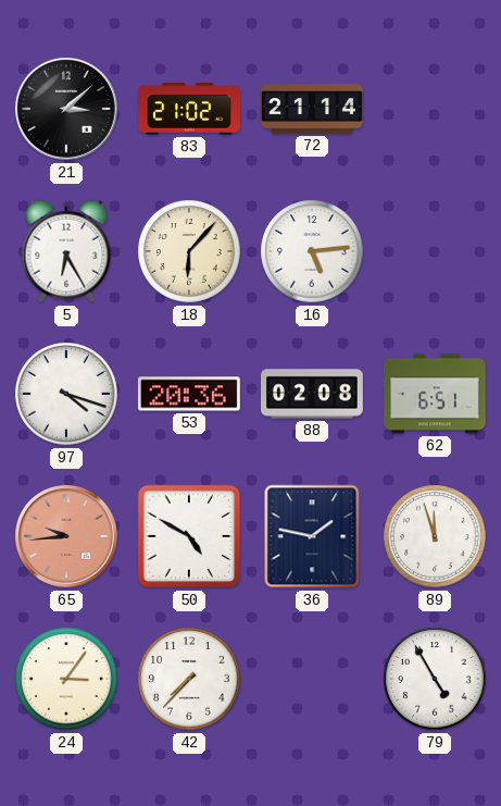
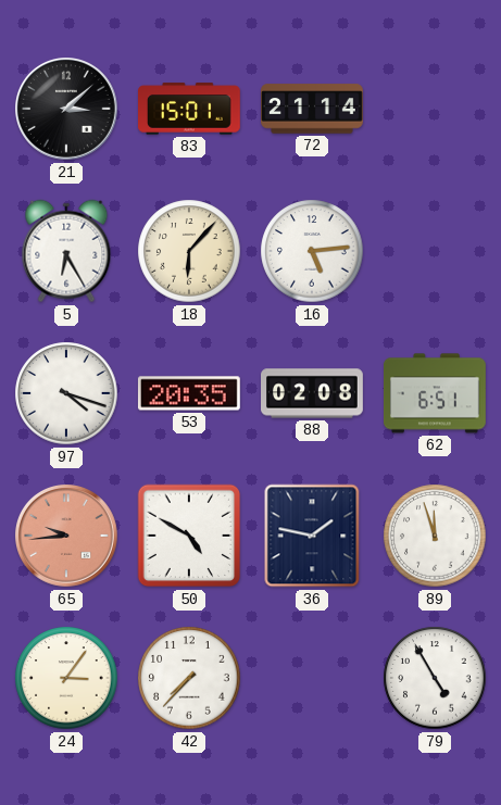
83: 21:02 -> 15:01 (190, 109)
53: 20:36 -> 20:35 (189, 393)
